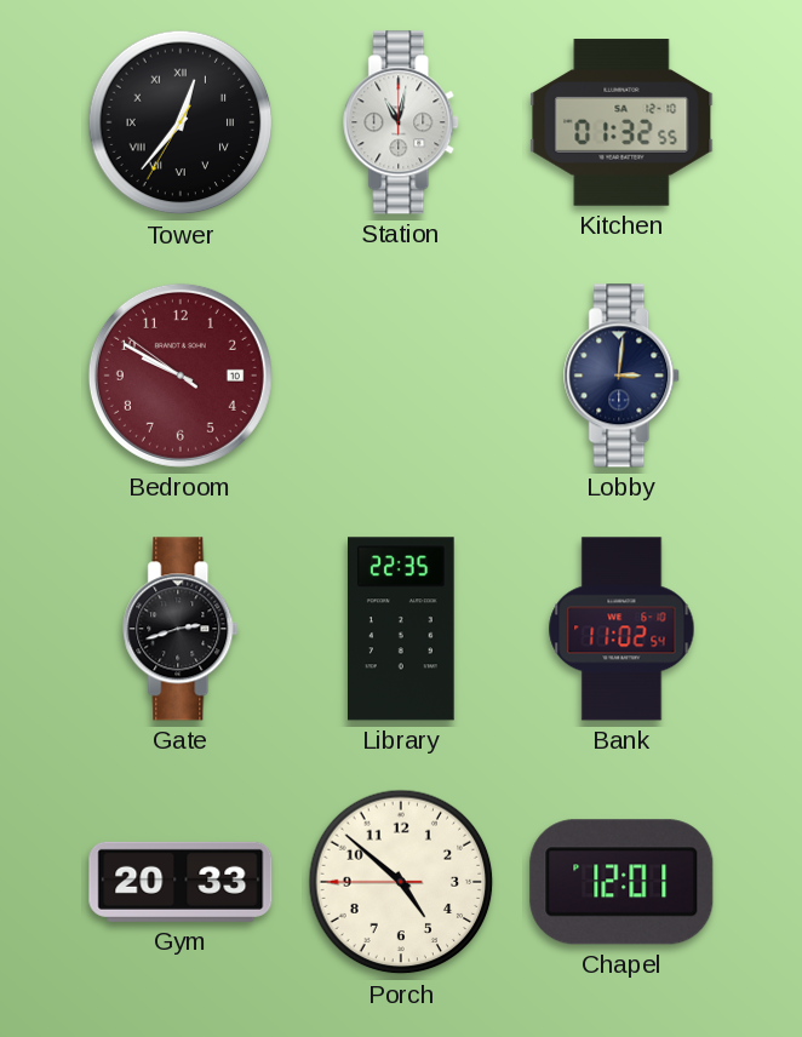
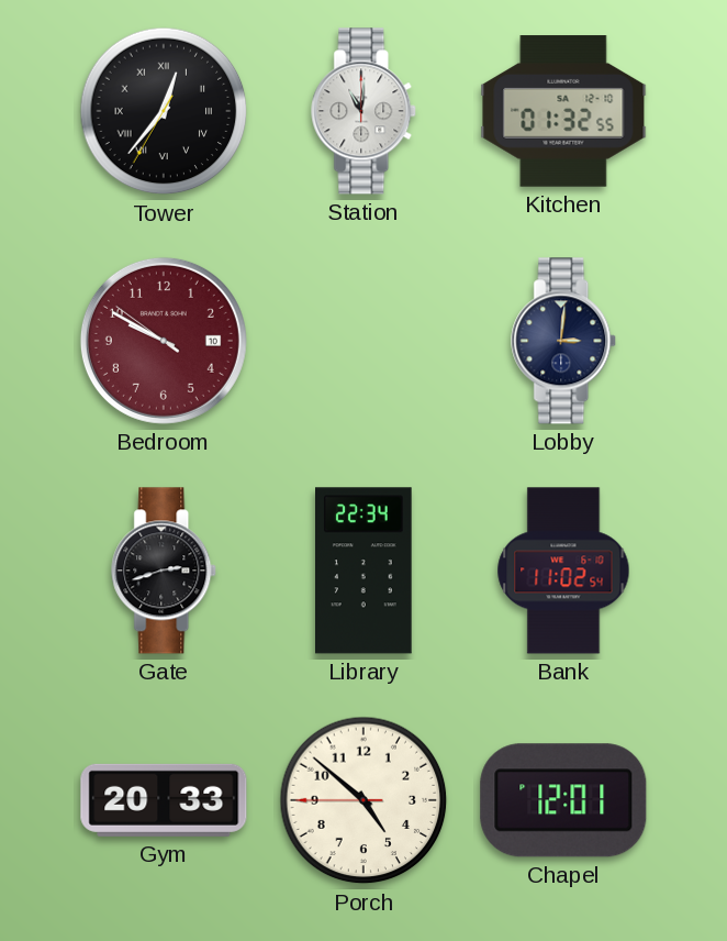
Station: 11:02 -> 11:01 (365, 111)
Library: 22:35 -> 22:34 (363, 571)
